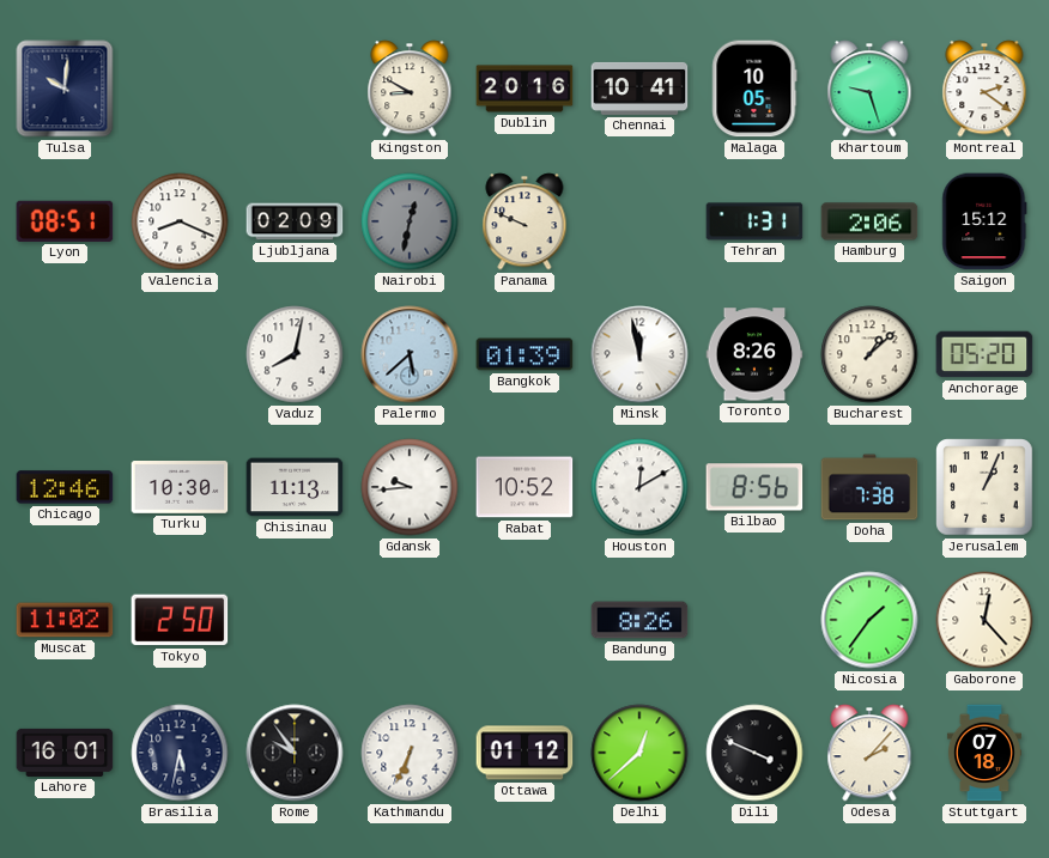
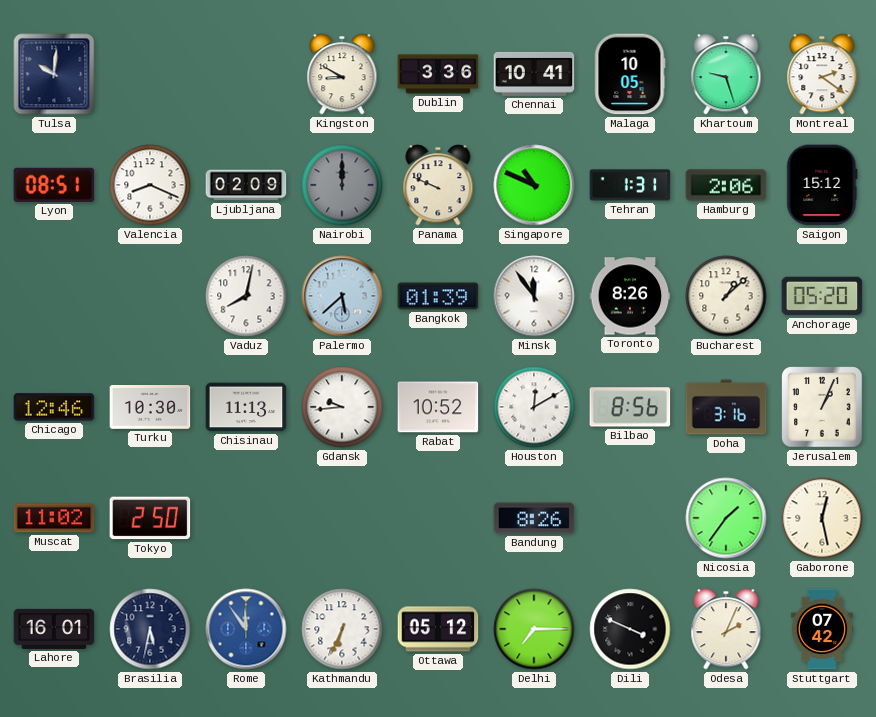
Dublin: 20:16 -> 3:36 (438, 74)
Nairobi: 12:32 -> 12:00 (342, 185)
Singapore: none -> 10:49 (534, 185)
Minsk: 11:58 -> 11:54 (534, 296)
Doha: 7:38 -> 3:16 (726, 407)
Gaborone: 12:23 -> 12:28 (822, 518)
Rome: 9:54 -> 11:54 (246, 629)
Rome dial: black -> blue (246, 629)
Ottawa: 01:12 -> 05:12 (438, 629)
Delhi: 12:38 -> 7:15 (534, 629)
Odesa: 2:07 -> 2:04 (726, 629)
Stuttgart: 07:18 -> 07:42 (822, 629)
